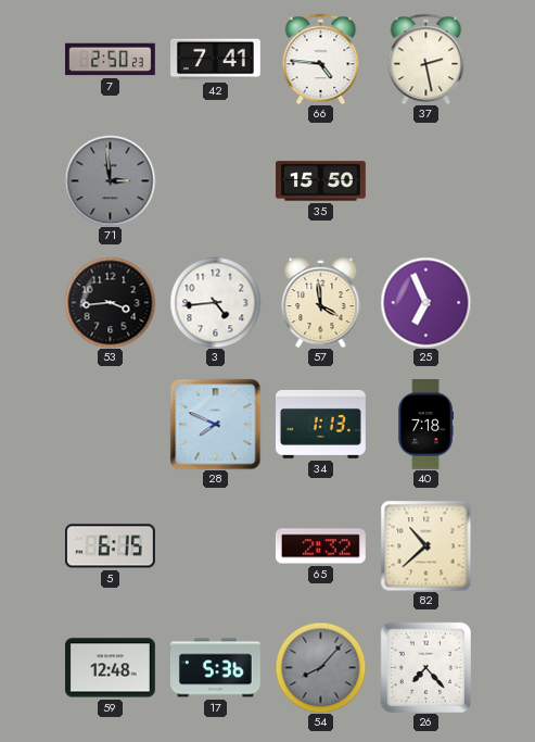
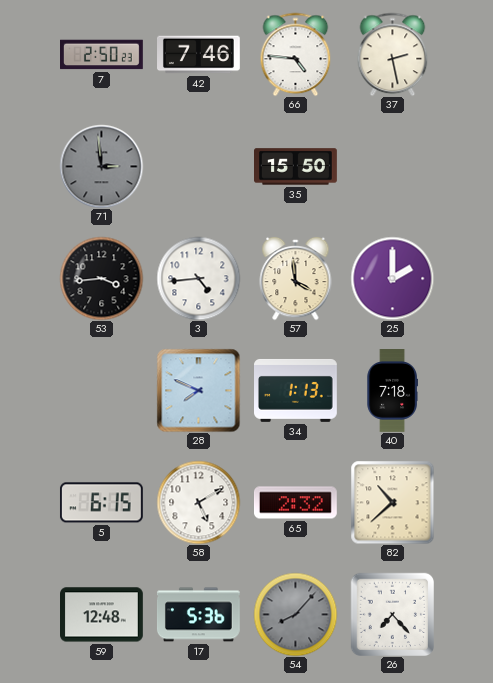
42: 7:41 -> 7:46 (199, 55)
25: 6:56 -> 2:00 (392, 278)
58: none -> 5:10 (198, 502)
